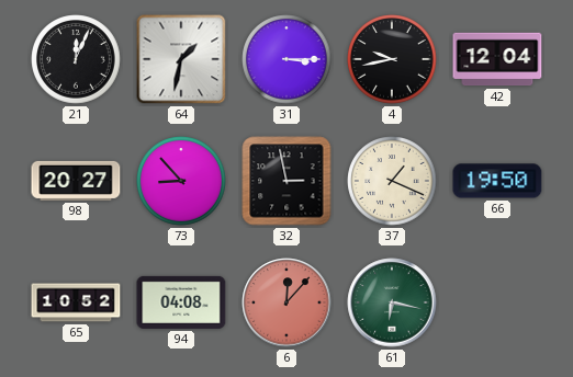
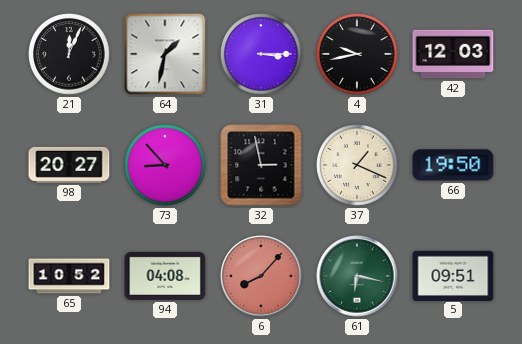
42: 12:04 -> 12:03 (453, 54)
6: 12:07 -> 8:07 (261, 276)
5: none -> 09:51 (453, 275)
